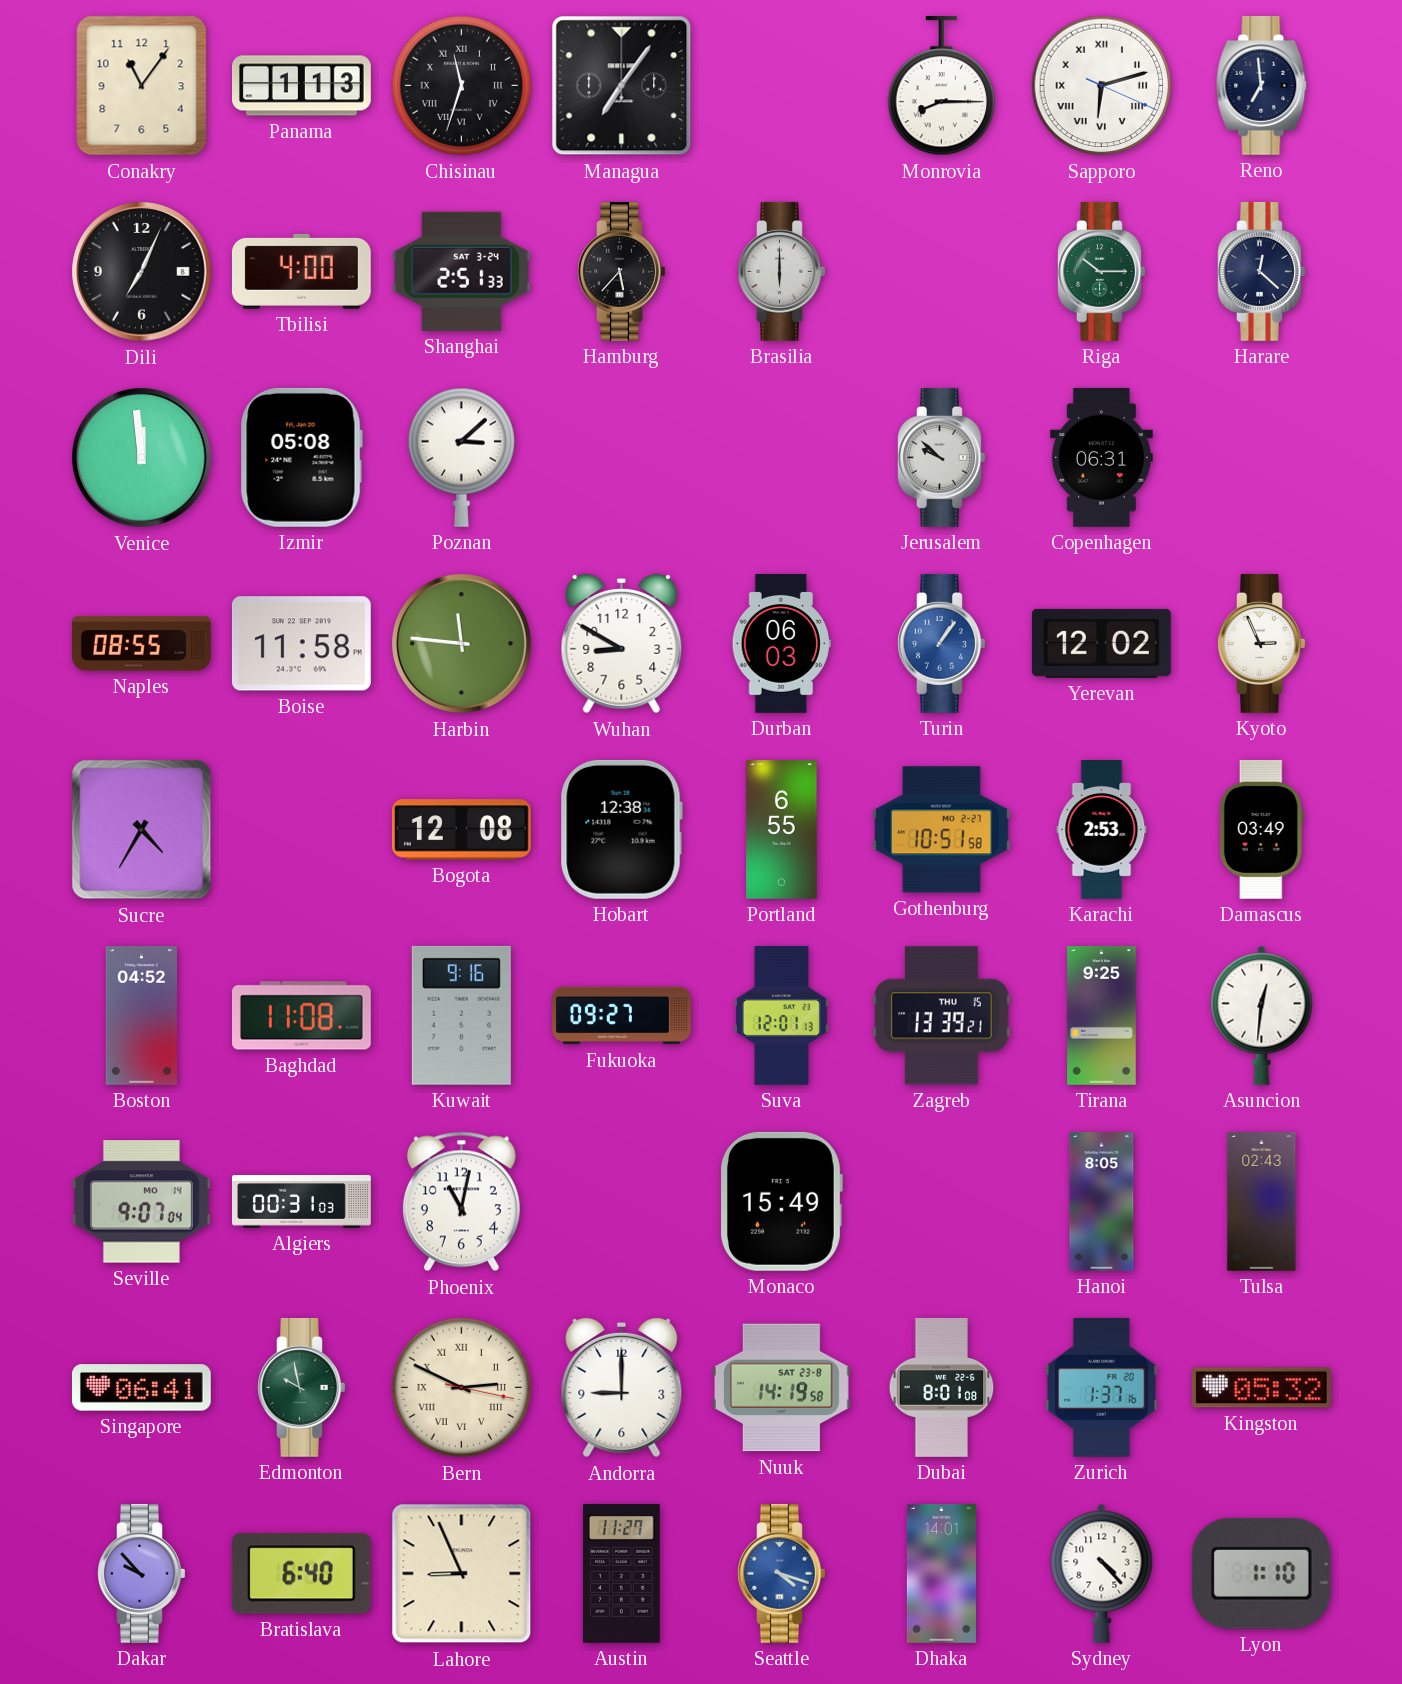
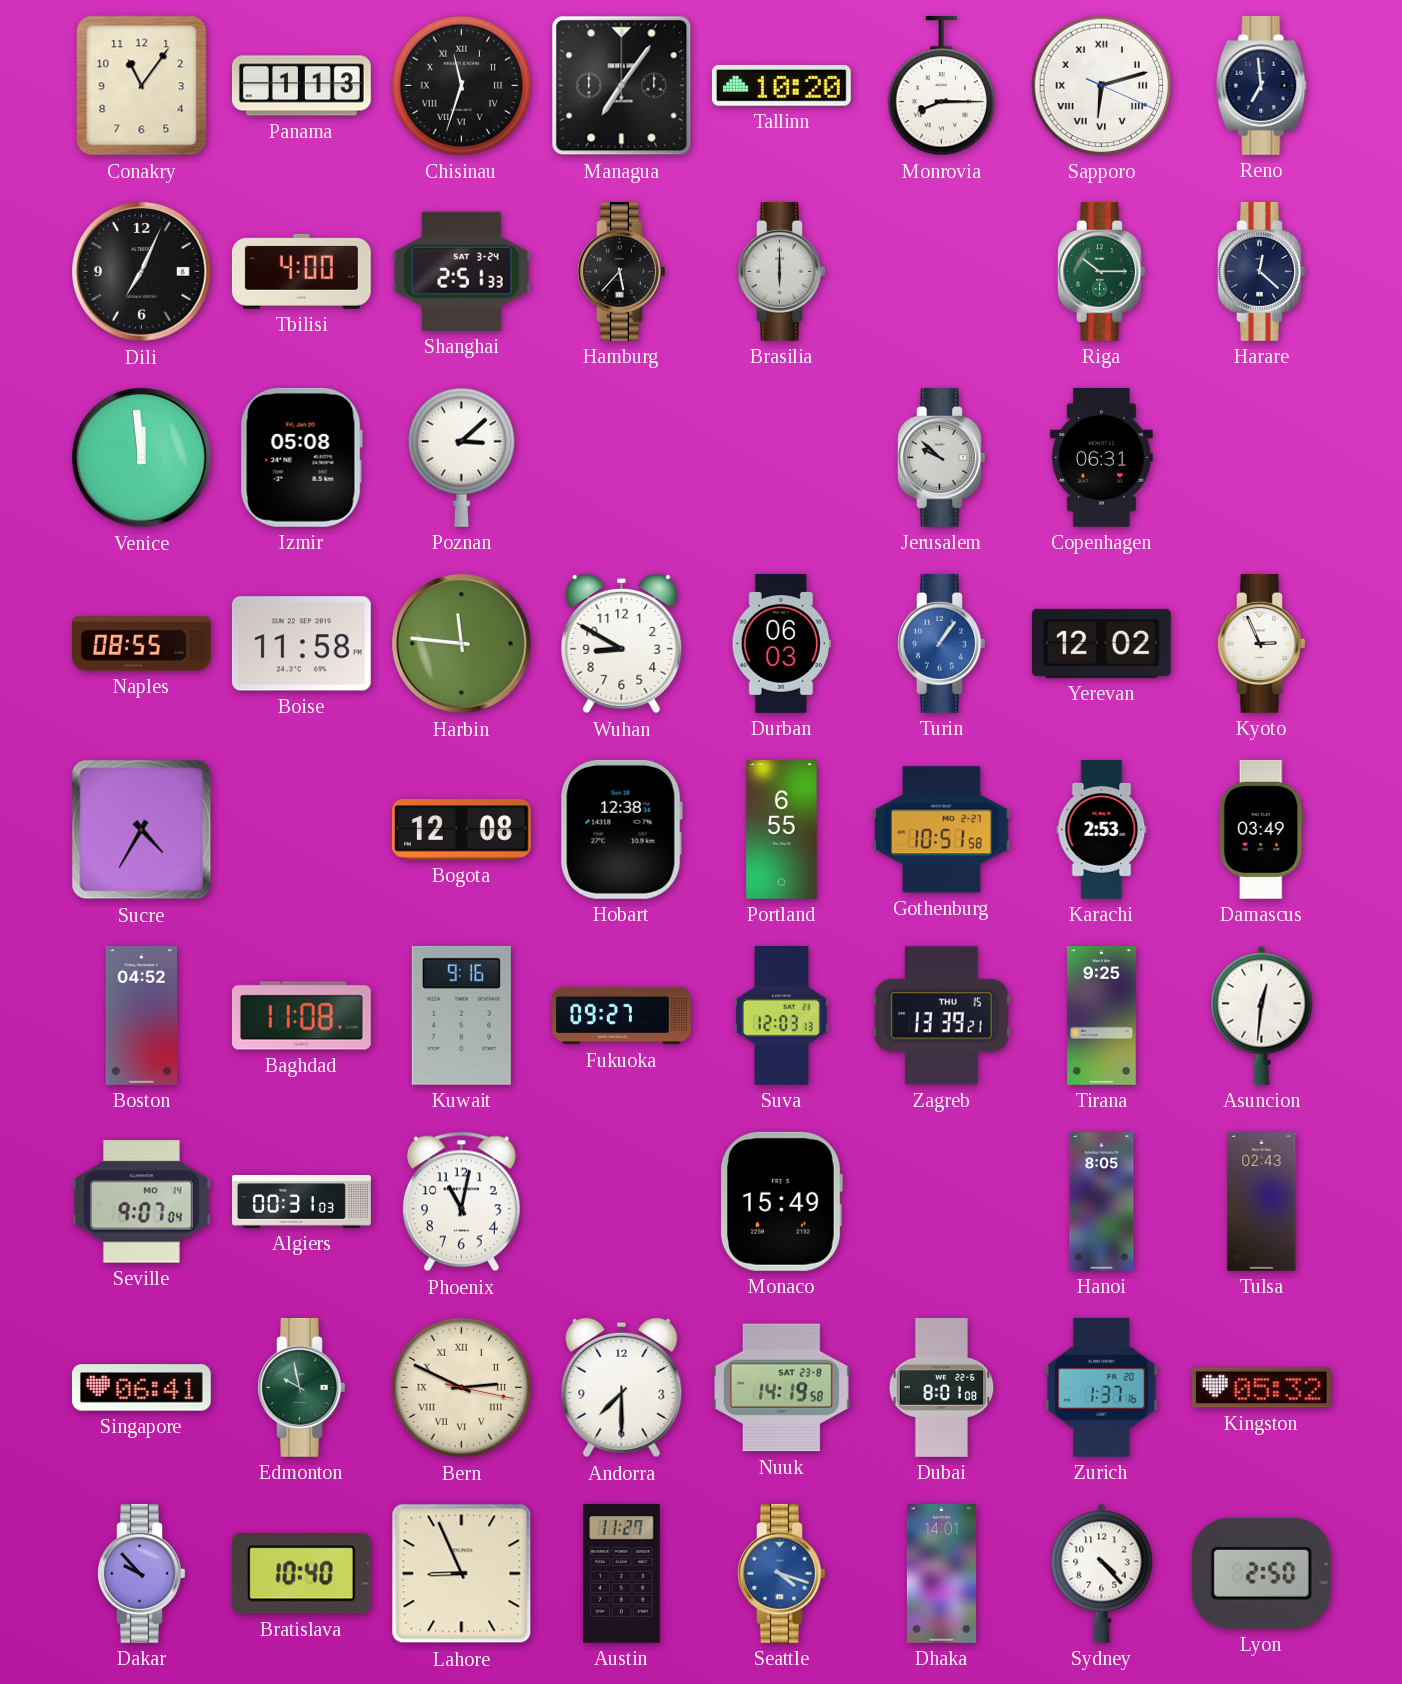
Tallinn: none -> 10:20 (781, 86)
Suva: 12:01 -> 12:03 (781, 1015)
Andorra: 9:00 -> 7:30 (622, 1388)
Bratislava: 6:40 -> 10:40 (301, 1574)
Lyon: 1:10 -> 2:50 (1261, 1573)
